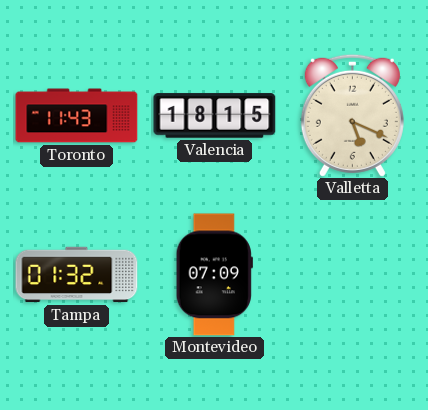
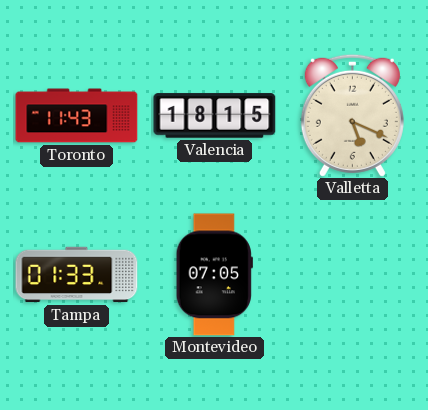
Tampa: 01:32 -> 01:33 (77, 275)
Montevideo: 07:09 -> 07:05 (214, 275)
